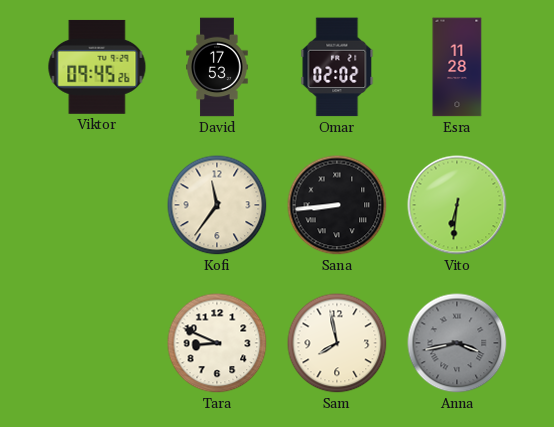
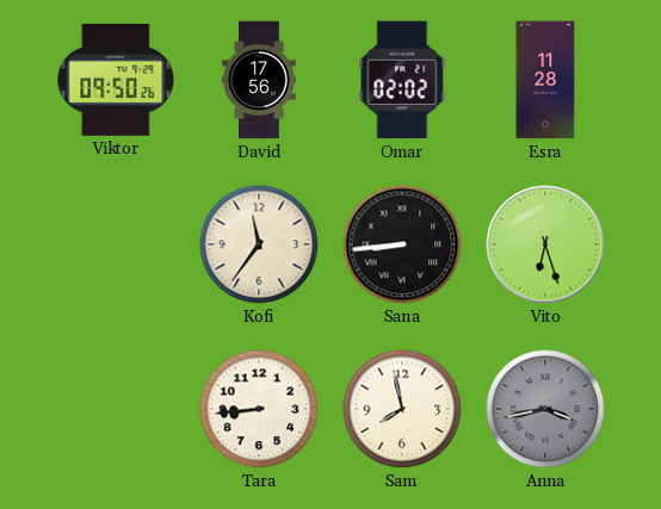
Viktor: 09:45 -> 09:50 (116, 80)
David: 17:53 -> 17:56 (259, 80)
Vito: 6:31 -> 6:27 (545, 244)
Tara: 8:49 -> 8:44 (259, 409)
